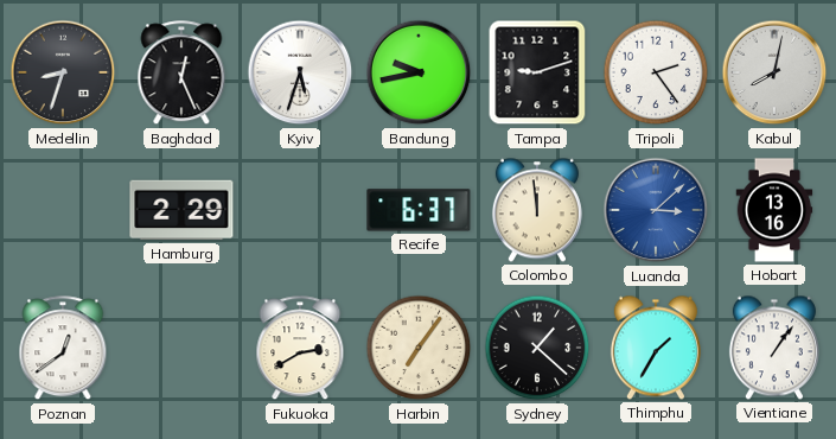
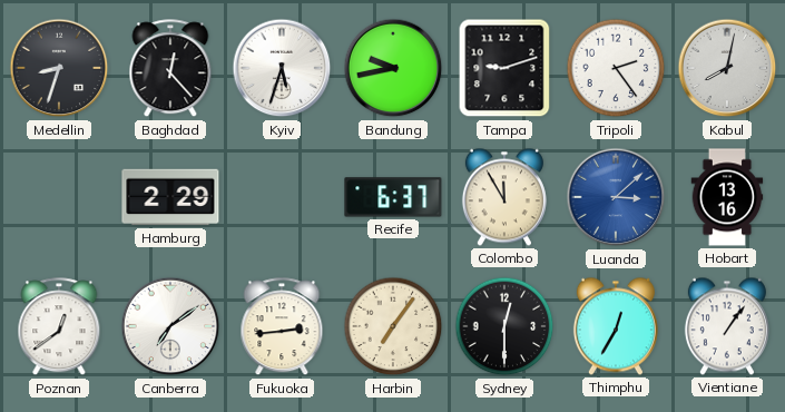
Baghdad: 12:26 -> 12:23 (170, 69)
Colombo: 11:59 -> 11:55 (504, 197)
Canberra: none -> 7:09 (170, 326)
Fukuoka: 2:40 -> 2:44 (282, 327)
Sydney: 1:22 -> 12:30 (504, 326)
Thimphu: 1:35 -> 12:35 (616, 326)
